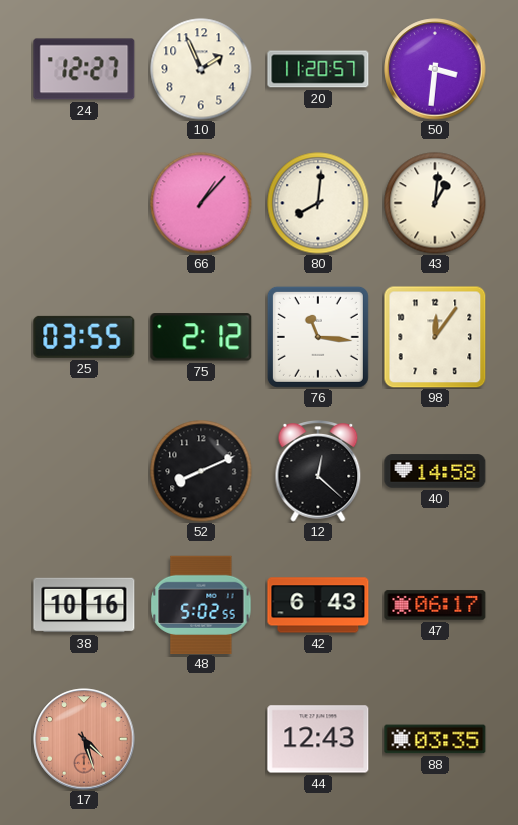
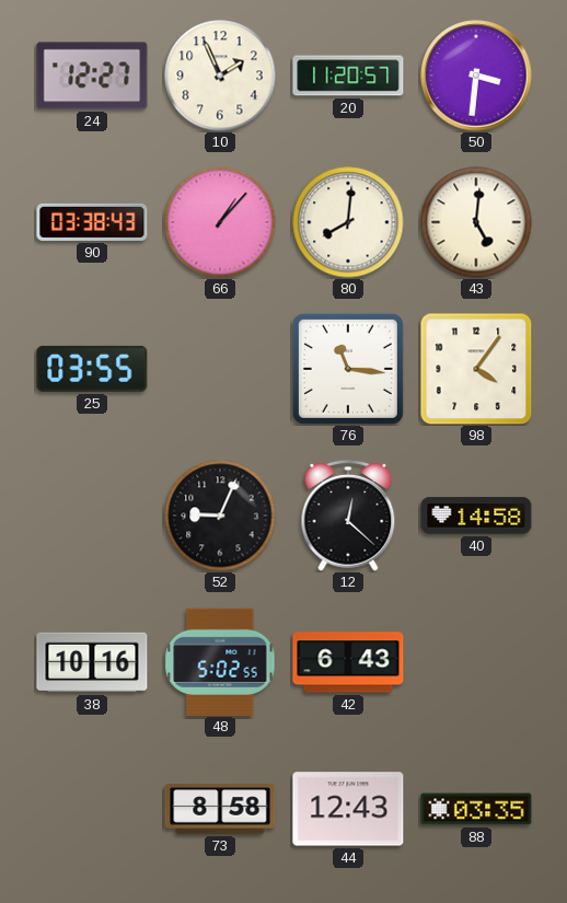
90: none -> 03:38 (92, 222)
43: 1:01 -> 5:01 (476, 222)
75: 2:12 -> none (201, 337)
98: 12:06 -> 4:06 (476, 369)
52: 8:11 -> 9:04 (220, 516)
47: 06:17 -> none (435, 605)
17: 4:27 -> none (84, 739)
73: none -> 8:58 (220, 809)
